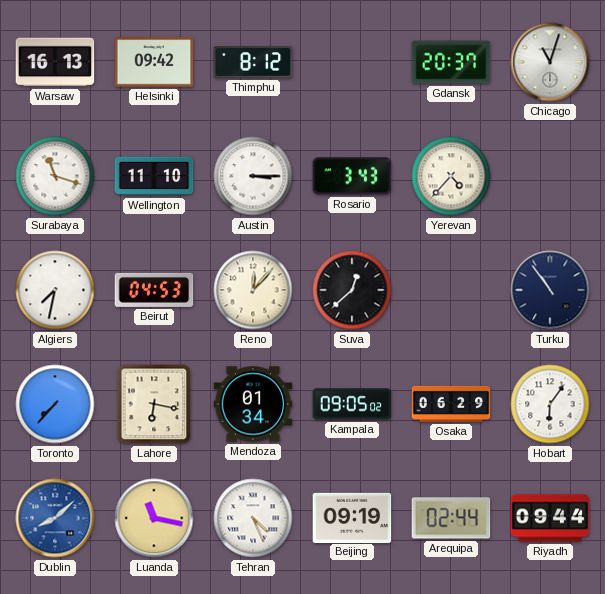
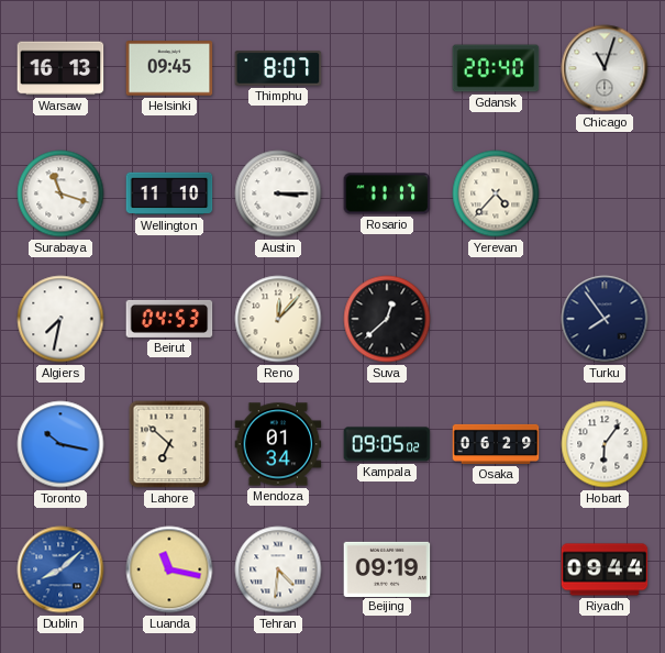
Helsinki: 09:42 -> 09:45 (169, 68)
Thimphu: 8:12 -> 8:07 (278, 68)
Gdansk: 20:37 -> 20:40 (496, 68)
Rosario: 3:43 -> 11:17 (387, 193)
Turku: 10:54 -> 7:54 (605, 319)
Toronto: 7:37 -> 10:17 (60, 444)
Lahore: 6:17 -> 6:52 (169, 444)
Tehran: 4:26 -> 4:31 (278, 569)
Arequipa: 02:44 -> none (451, 518)
